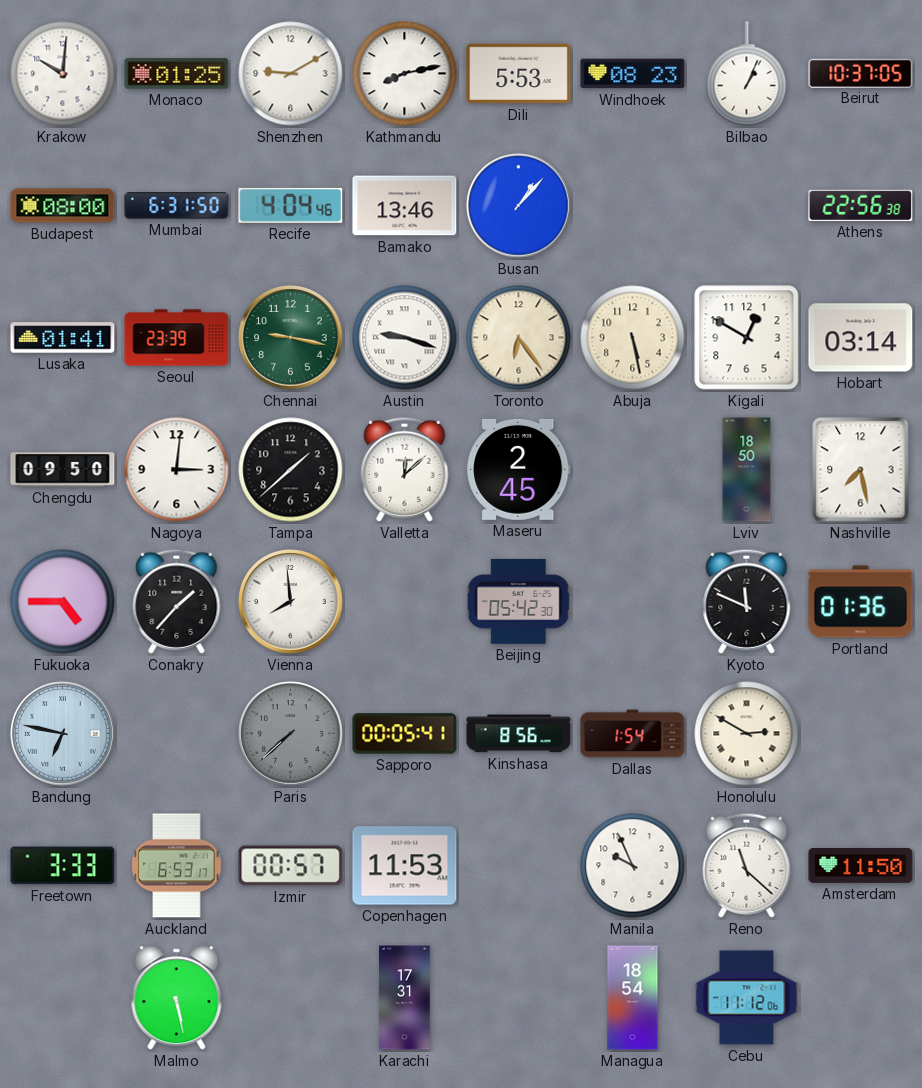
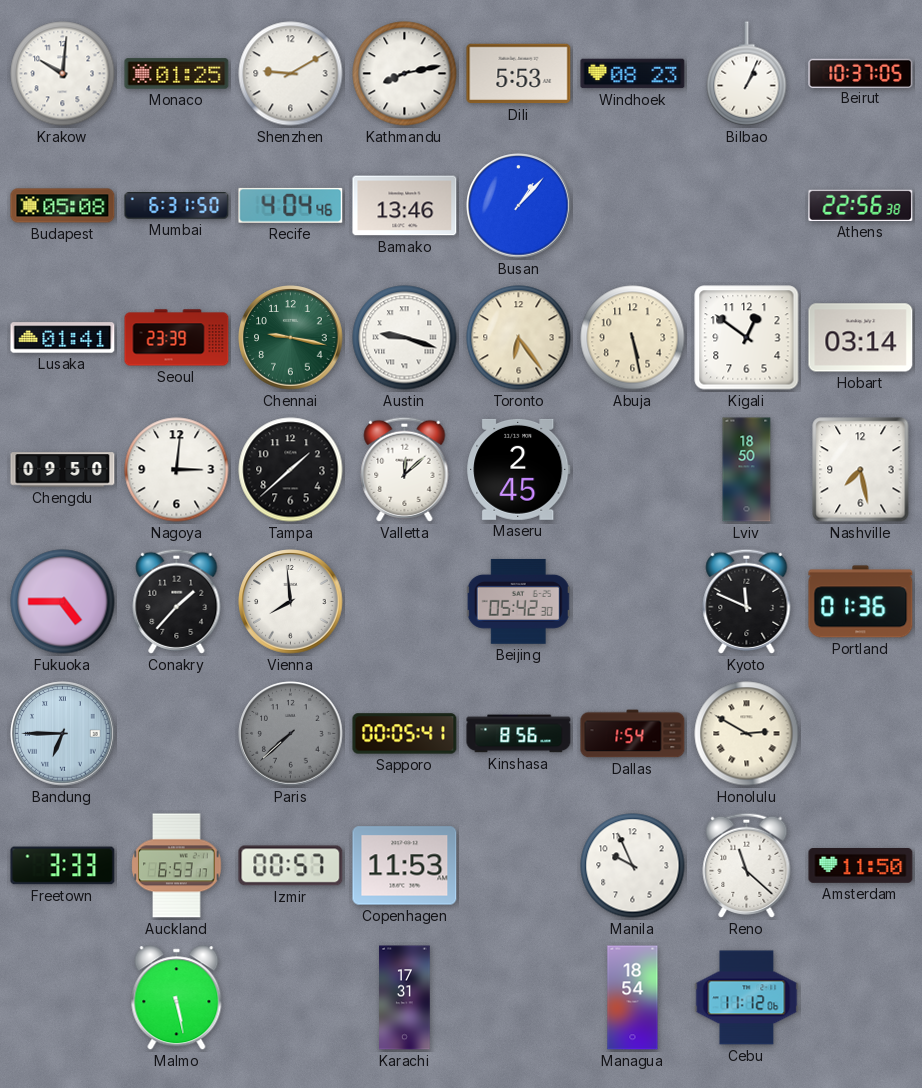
Budapest: 08:00 -> 05:08 (63, 206)
Kigali: 12:50 -> 12:51 (747, 338)
Bandung: 6:47 -> 6:45 (63, 734)
